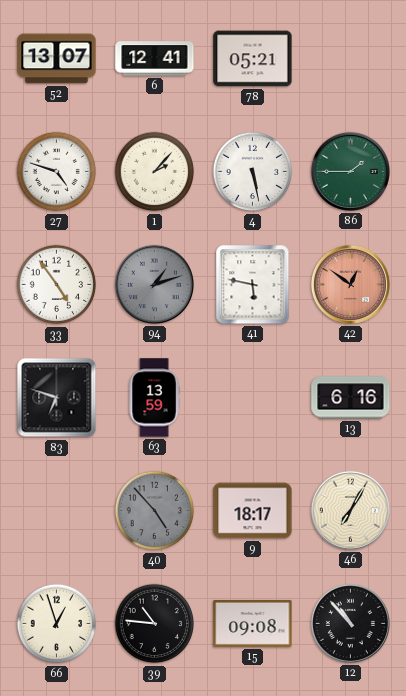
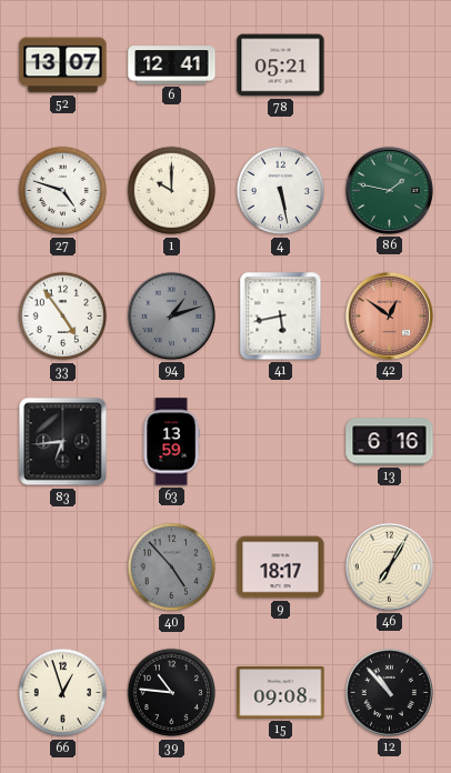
1: 2:07 -> 10:00 (172, 191)
86: 1:45 -> 1:47 (389, 190)
41: 5:47 -> 5:43 (281, 317)
83: 6:48 -> 6:44 (63, 442)
